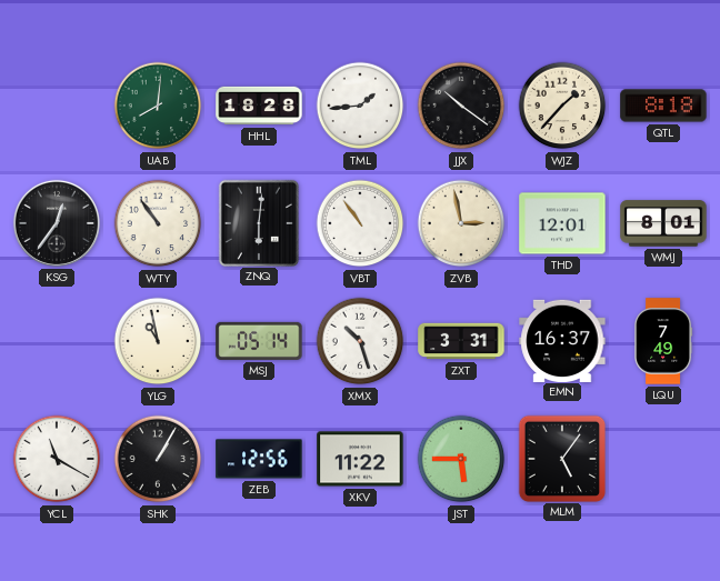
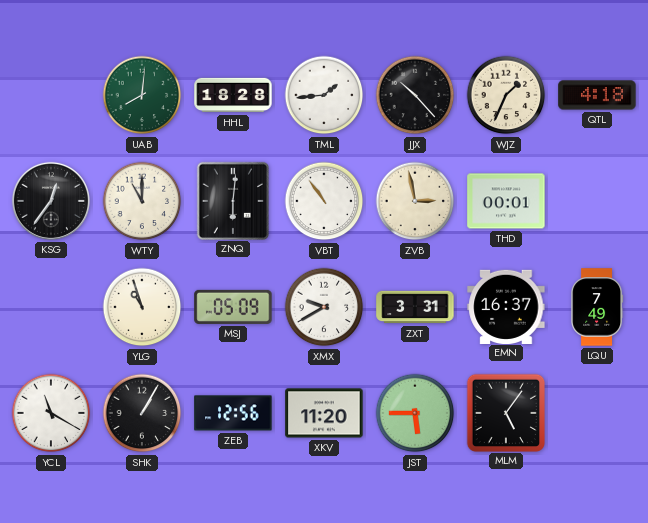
JJX: 10:21 -> 10:23 (415, 95)
WJZ: 1:37 -> 1:34 (506, 95)
QTL: 8:18 -> 4:18 (597, 95)
WTY: 10:54 -> 11:00 (142, 201)
THD: 12:01 -> 00:01 (506, 201)
WMJ: 8:01 -> none (663, 223)
YLG: 10:58 -> 10:57 (142, 307)
MSJ: 05:14 -> 05:09 (233, 307)
XMX: 10:27 -> 9:40 (324, 307)
XKV: 11:22 -> 11:20 (324, 413)
